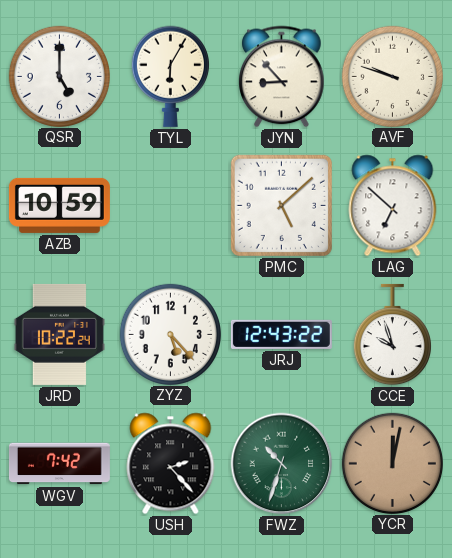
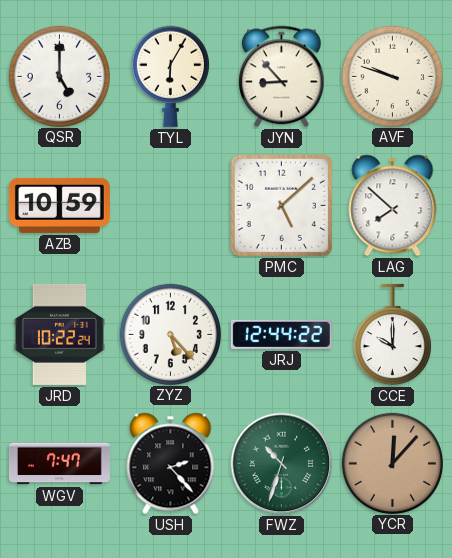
LAG: 6:52 -> 7:52 (393, 206)
JRJ: 12:43 -> 12:44 (281, 334)
CCE: 9:57 -> 10:00 (392, 335)
WGV: 7:42 -> 7:47 (59, 464)
YCR: 12:02 -> 12:07 (392, 463)
